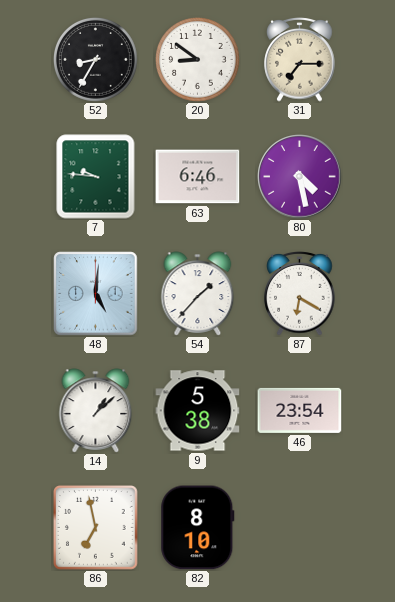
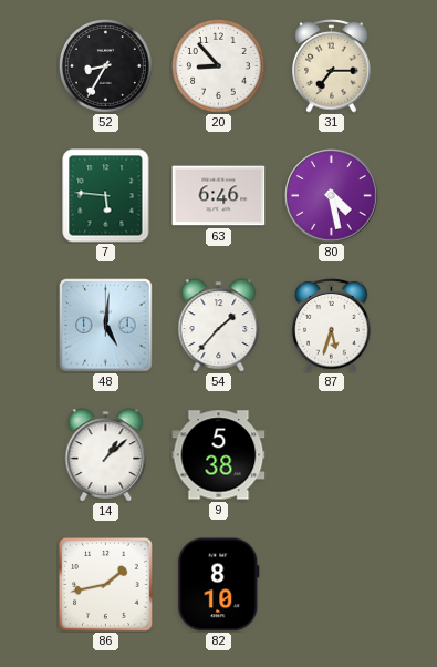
20: 8:51 -> 8:53 (219, 66)
7: 9:46 -> 5:46 (106, 196)
87: 6:20 -> 5:33 (332, 326)
46: 23:54 -> none (300, 410)
86: 6:58 -> 1:43 (106, 585)
